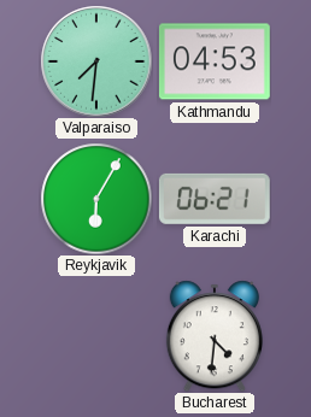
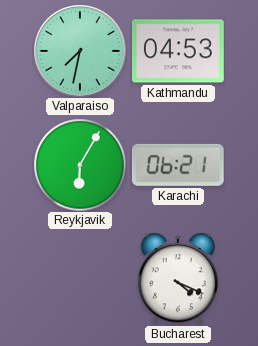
Valparaiso: 7:31 -> 7:32 (80, 51)
Bucharest: 4:31 -> 4:19 (178, 279)
